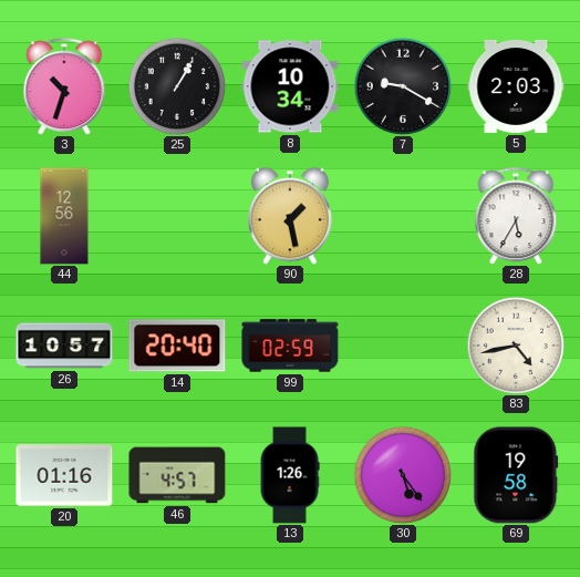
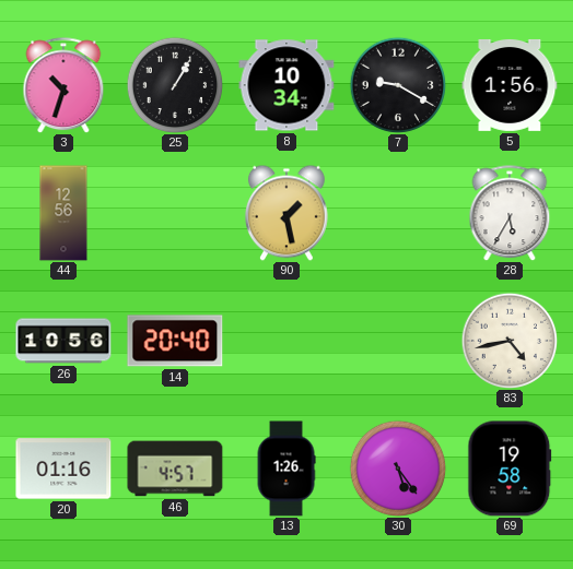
5: 2:03 -> 1:56 (510, 85)
26: 10:57 -> 10:56 (63, 341)
99: 02:59 -> none (290, 346)
